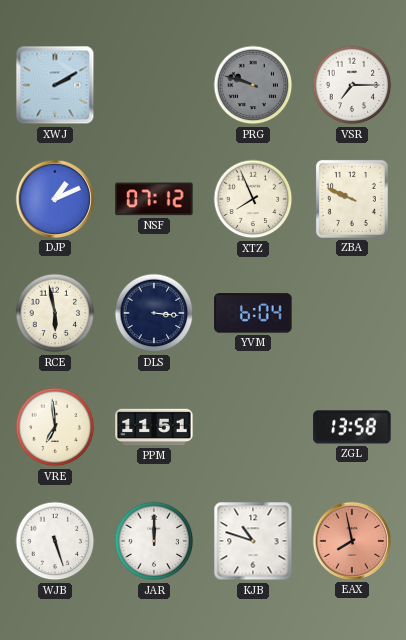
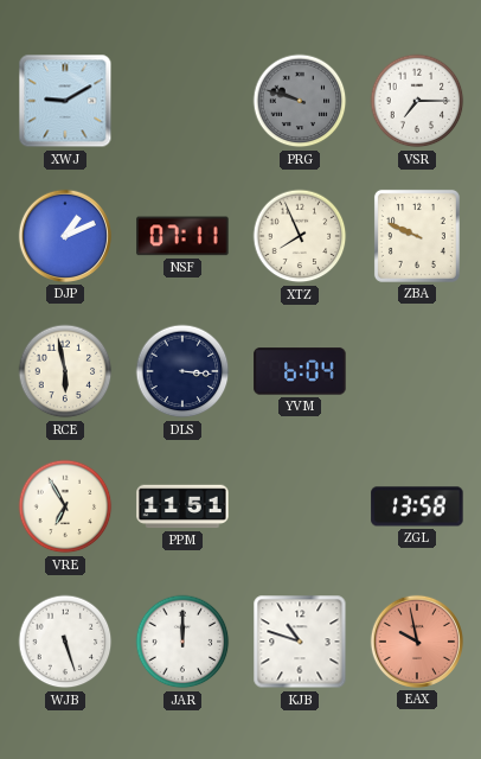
XWJ: 2:10 -> 9:10 (65, 101)
NSF: 07:12 -> 07:11 (182, 236)
VRE: 6:59 -> 6:55 (65, 506)
EAX: 7:58 -> 9:58 (417, 642)
